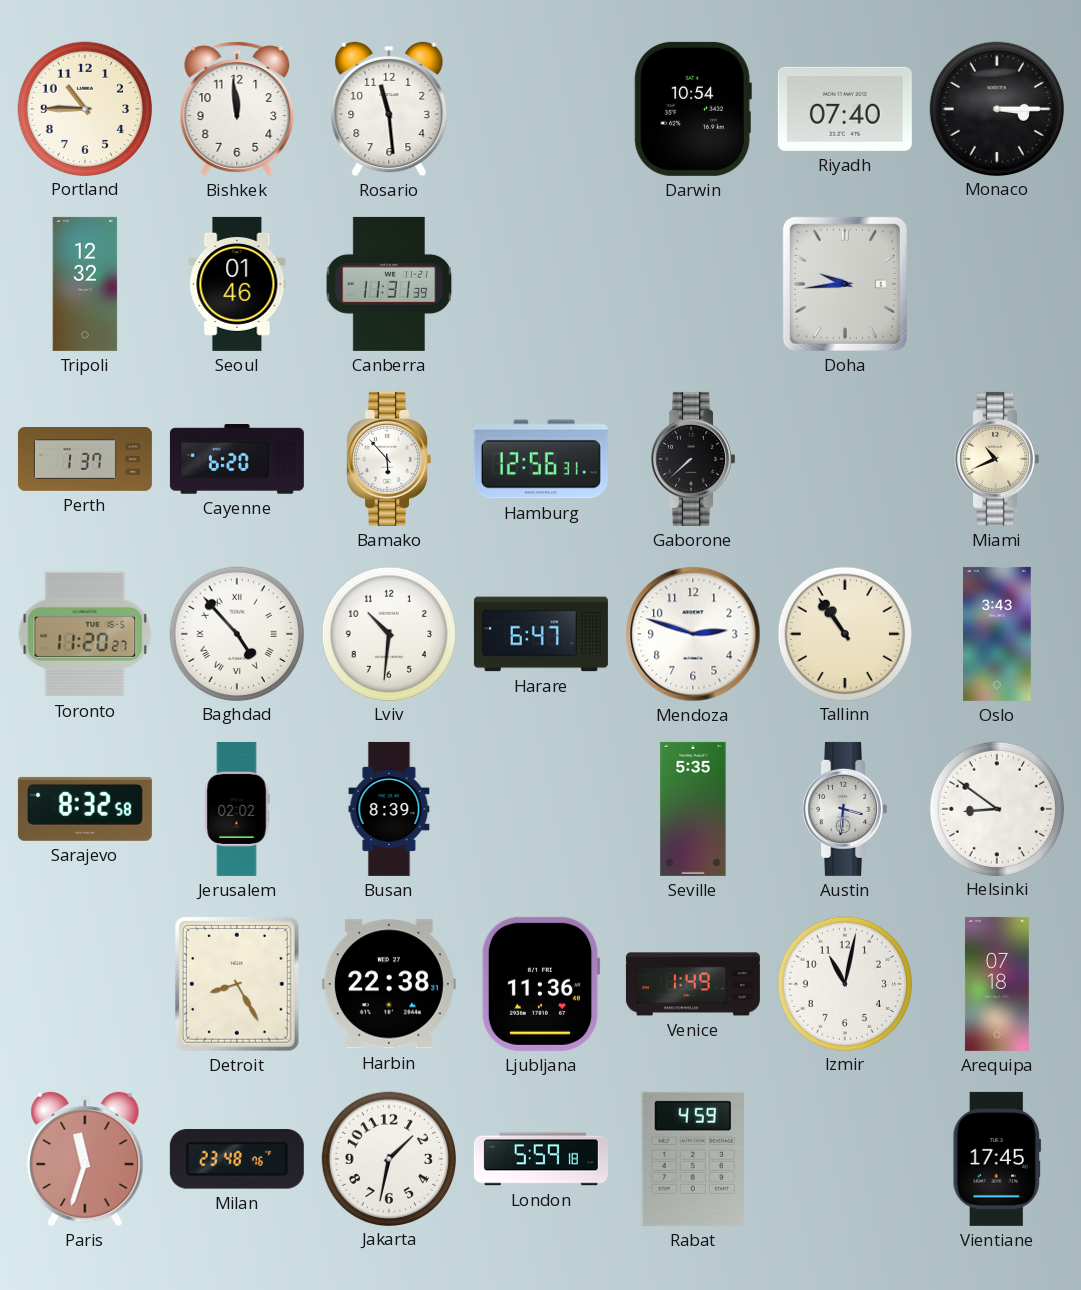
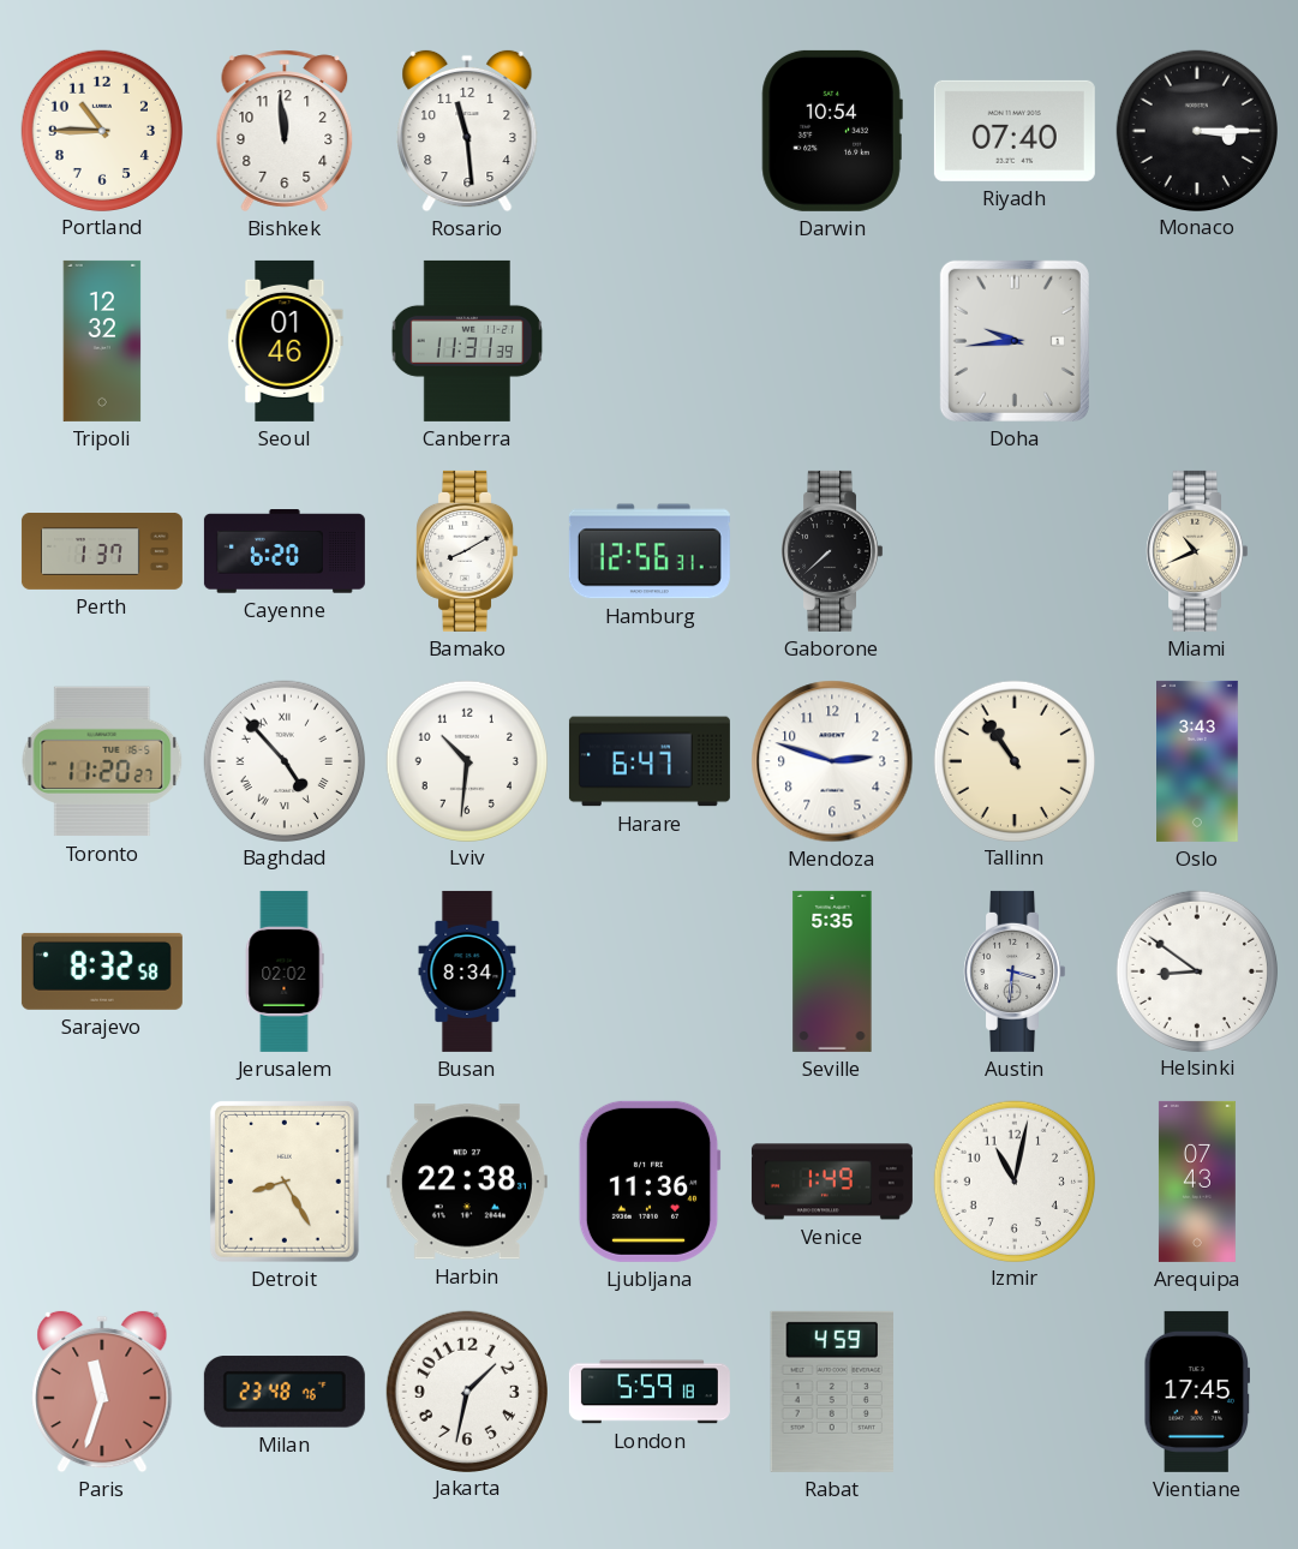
Bamako: 5:53 -> 8:10 (467, 551)
Busan: 8:39 -> 8:34 (467, 971)
Arequipa: 07:18 -> 07:43 (1197, 1182)
